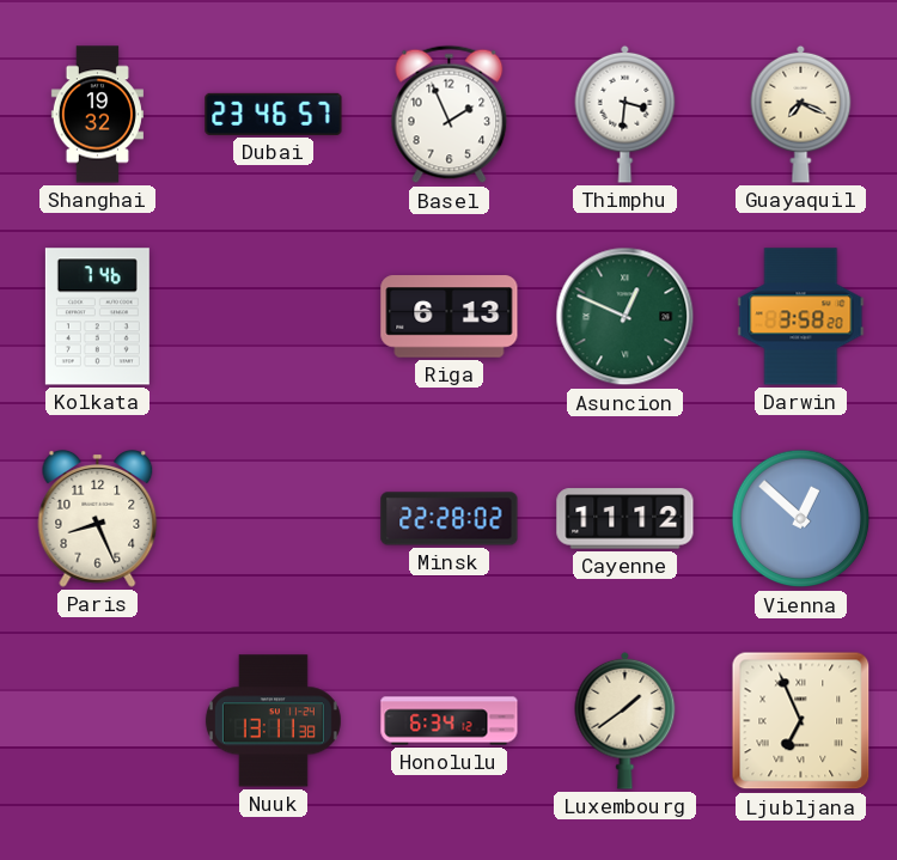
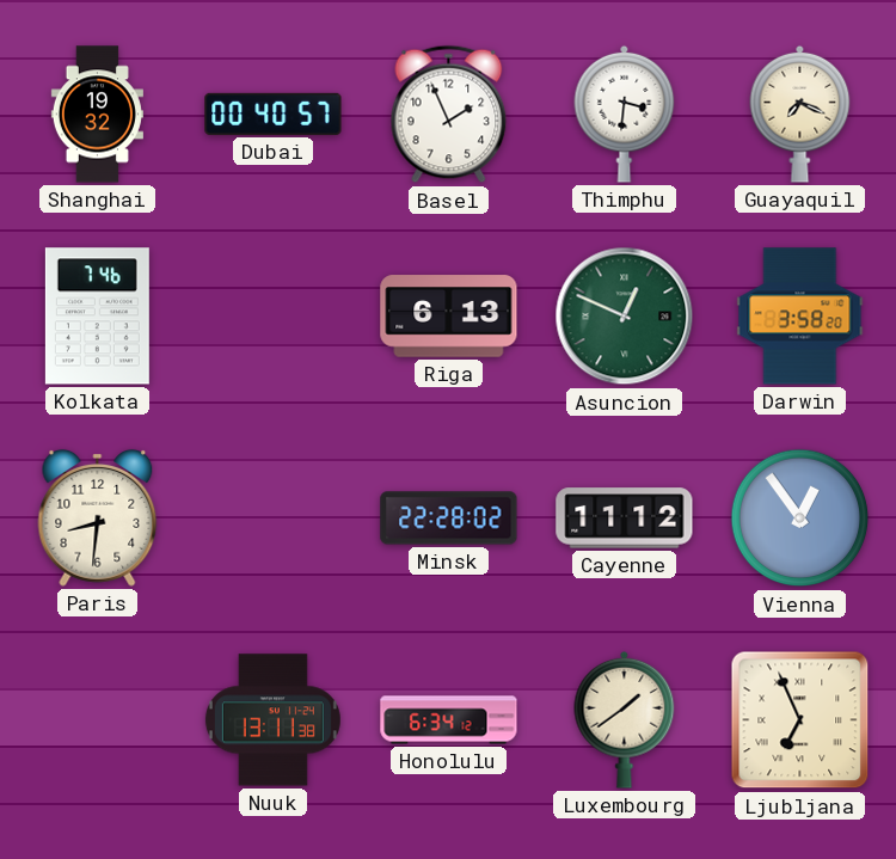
Dubai: 23:46 -> 00:40 (274, 113)
Paris: 8:26 -> 8:31 (98, 517)
Vienna: 12:52 -> 12:54 (800, 519)
